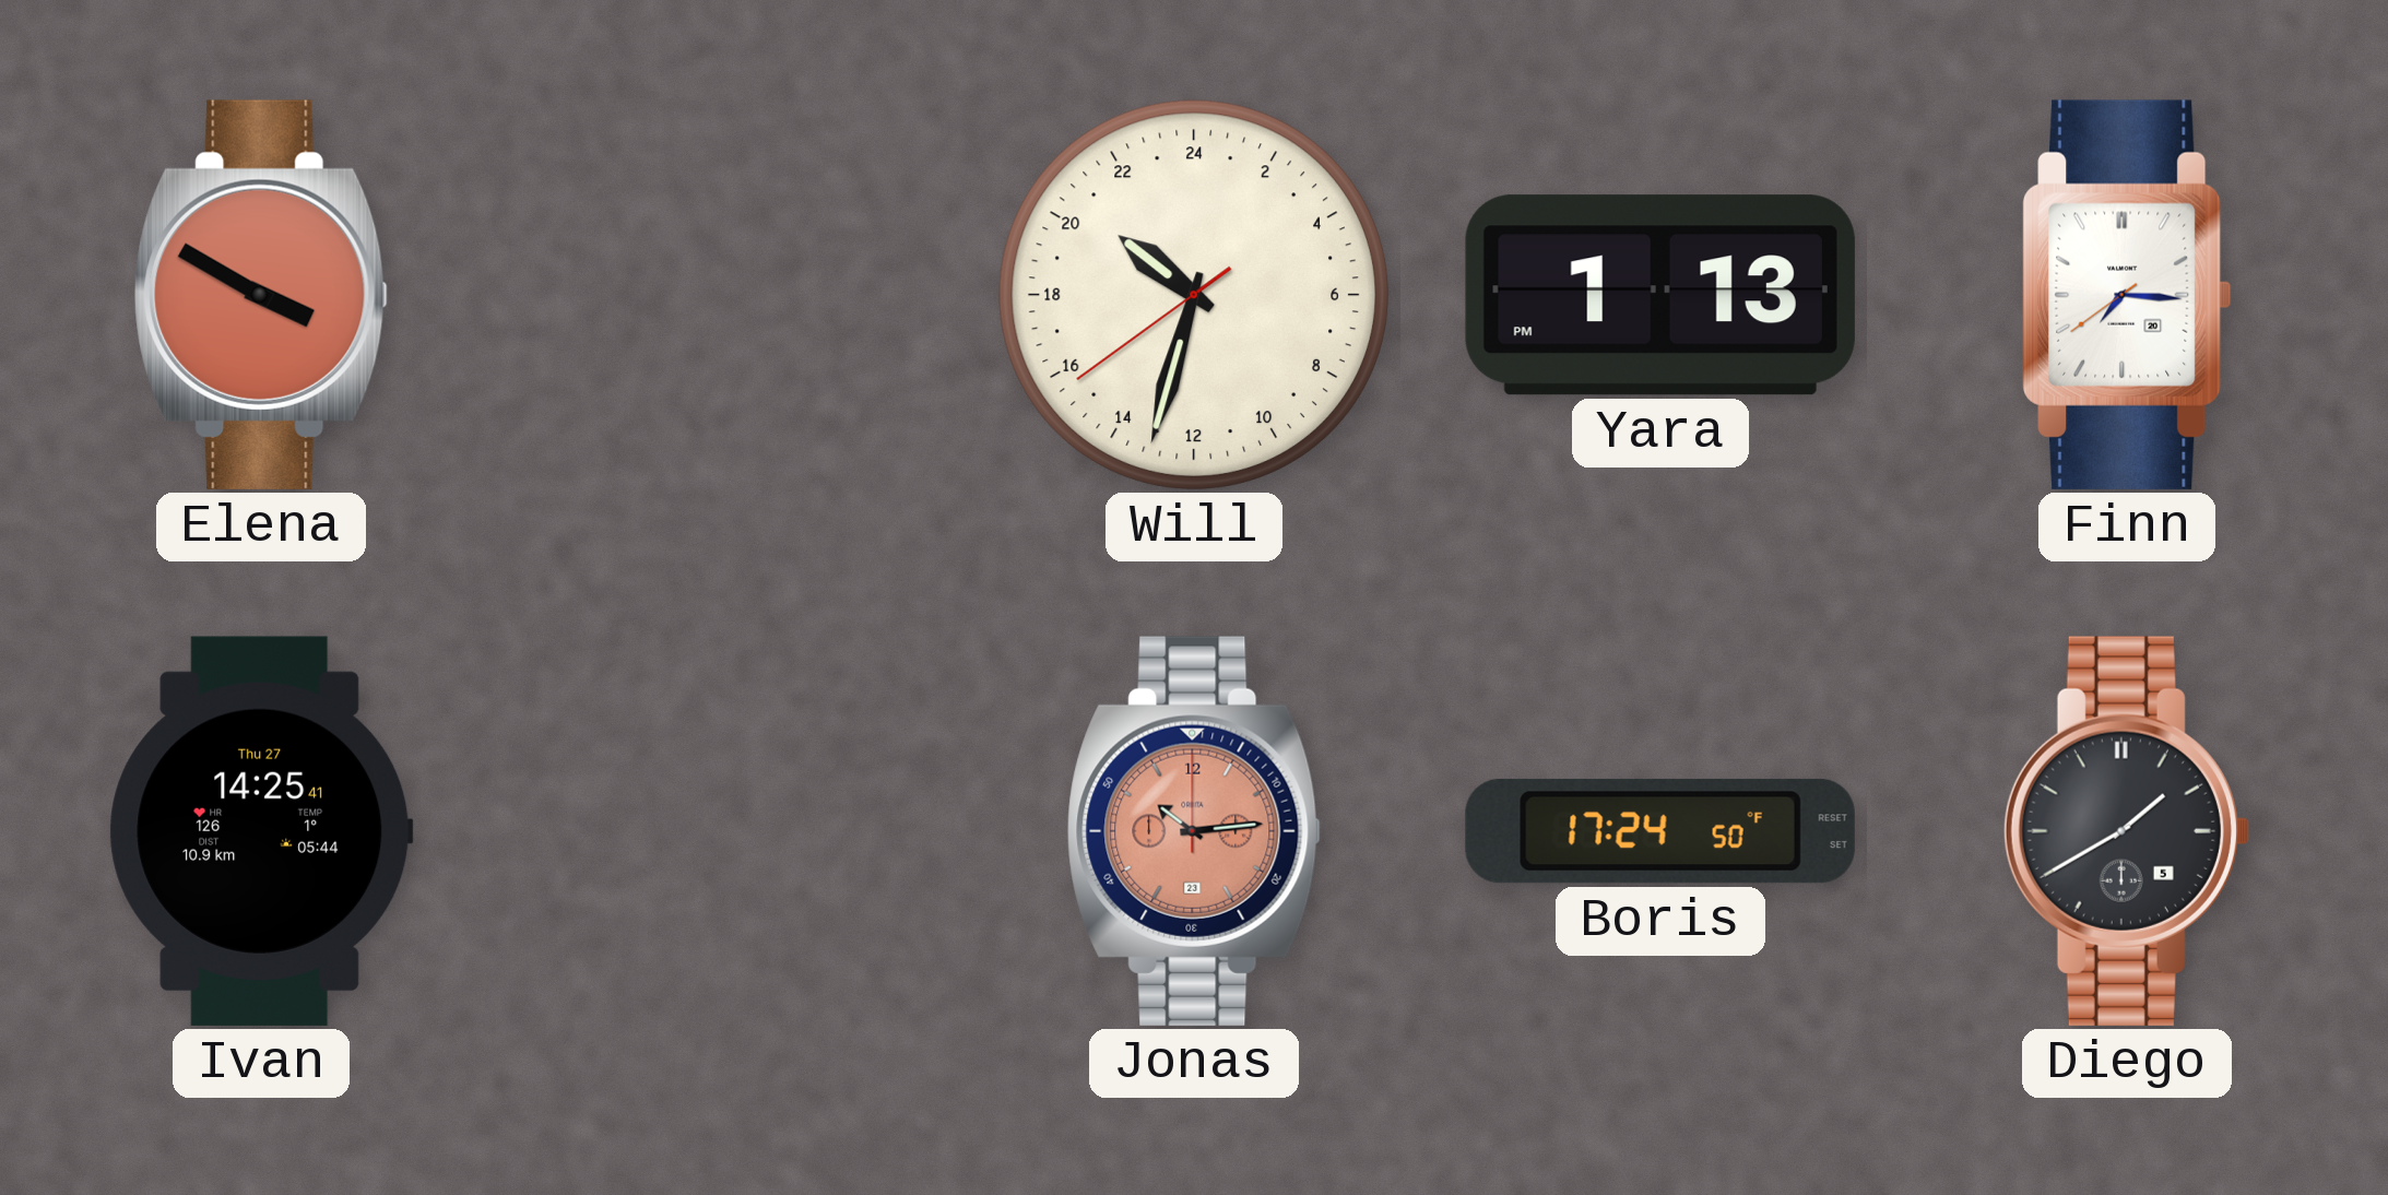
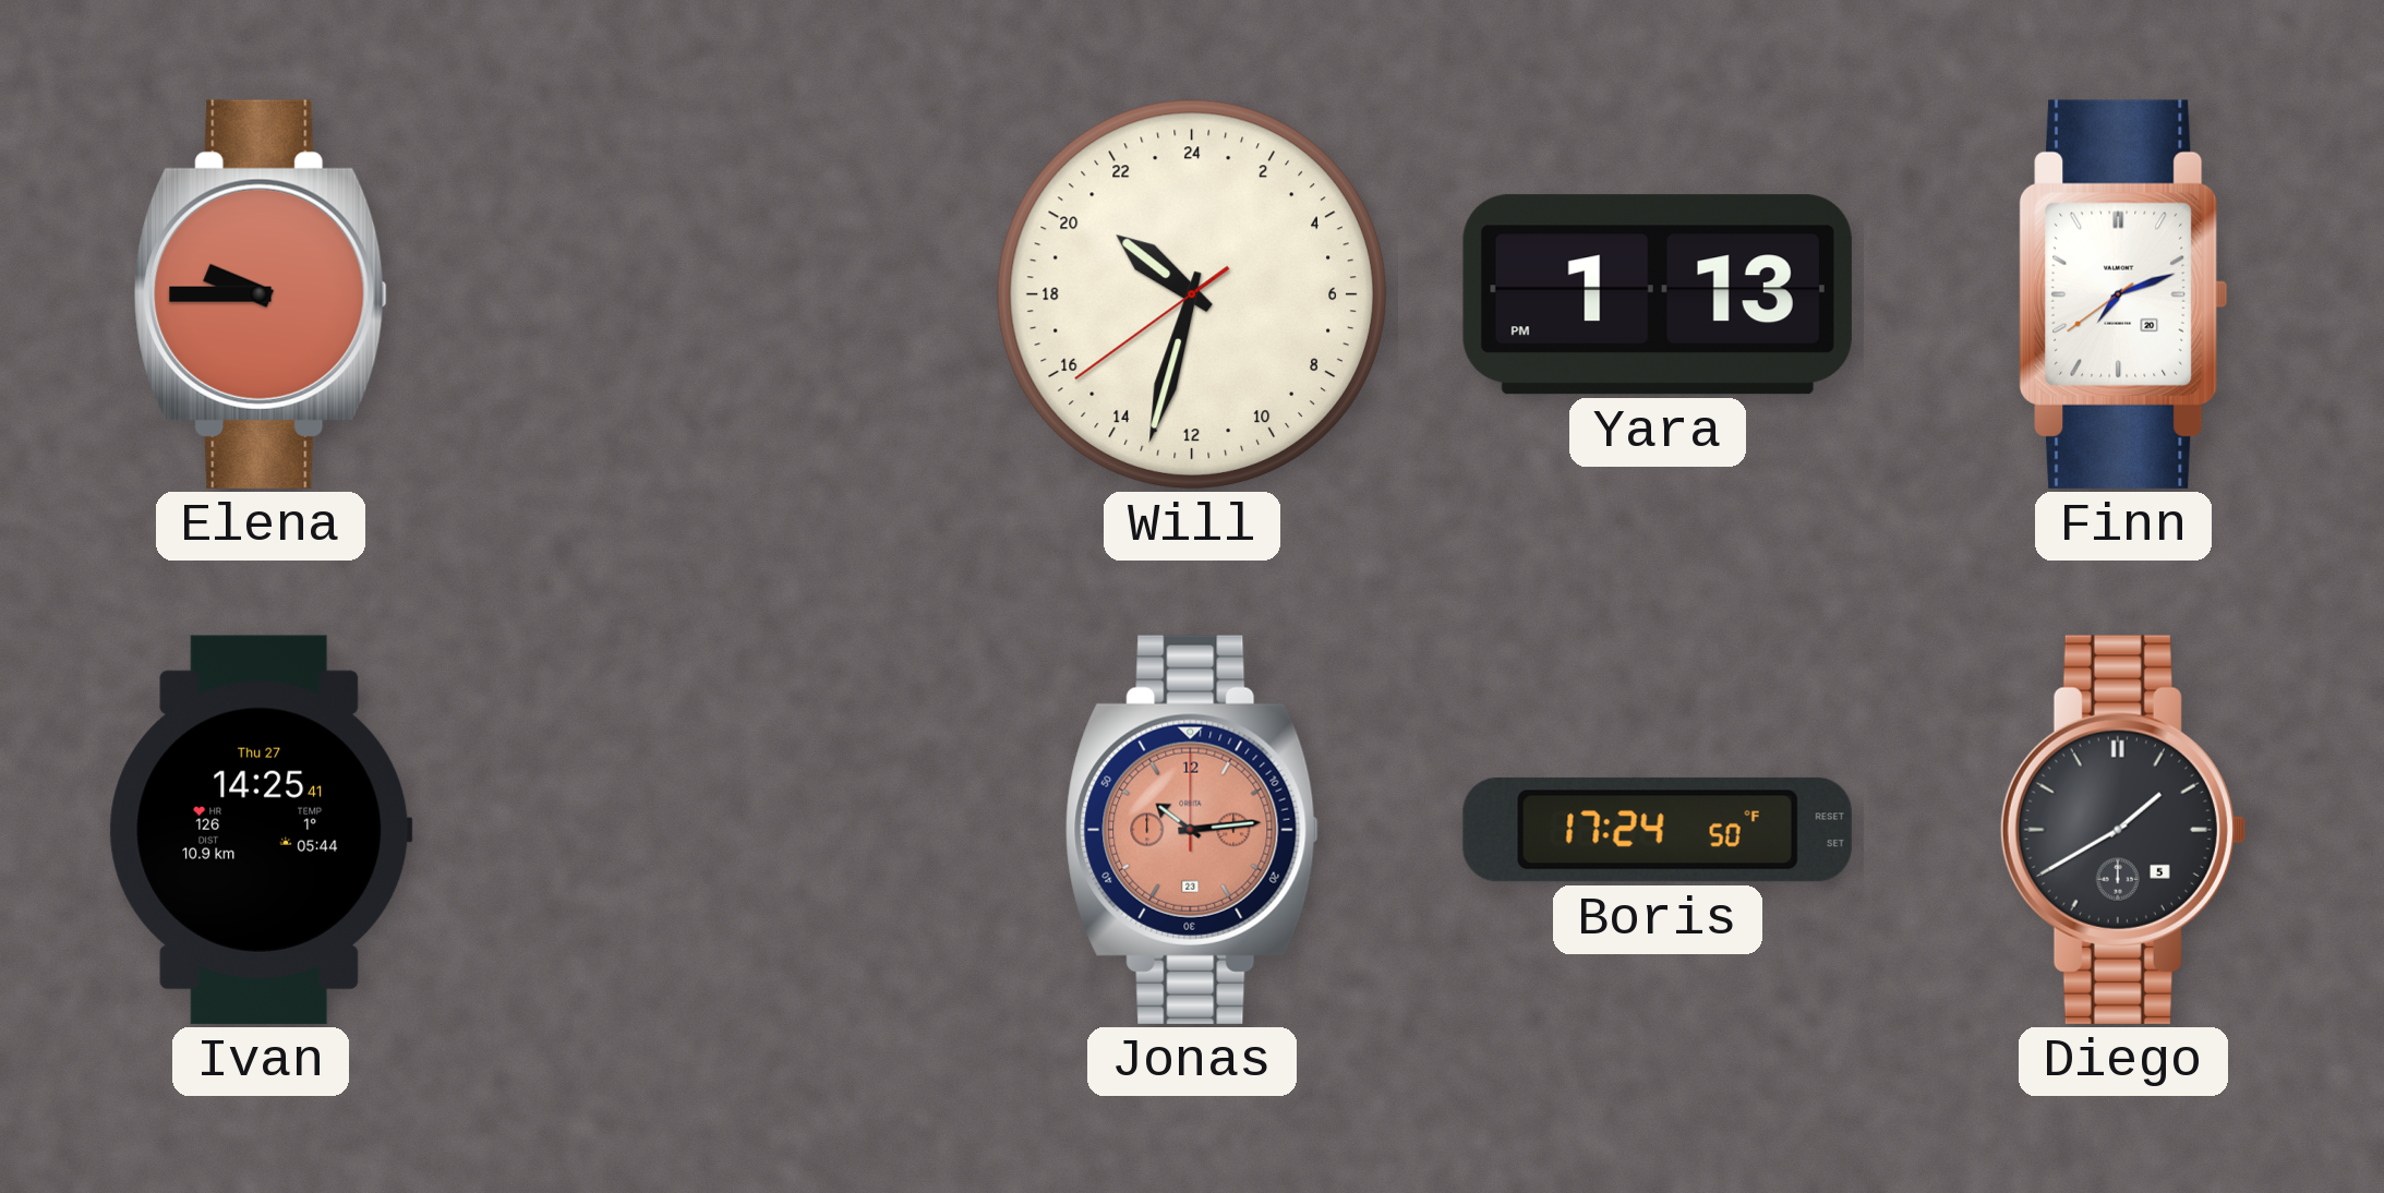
Elena: 3:50 -> 9:45 (261, 294)
Finn: 7:15 -> 7:11 (2123, 294)
